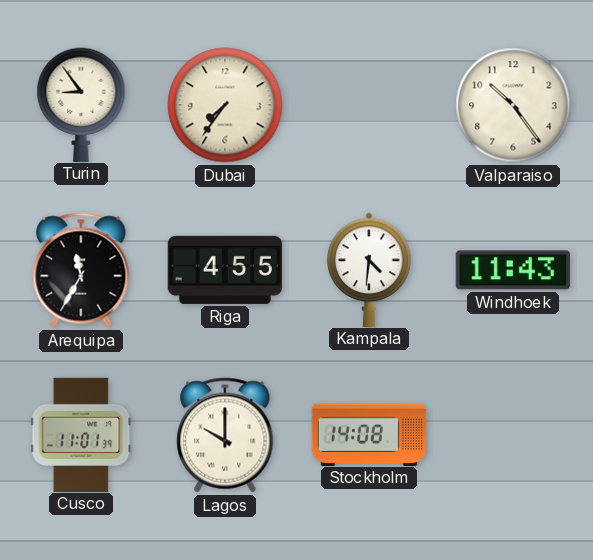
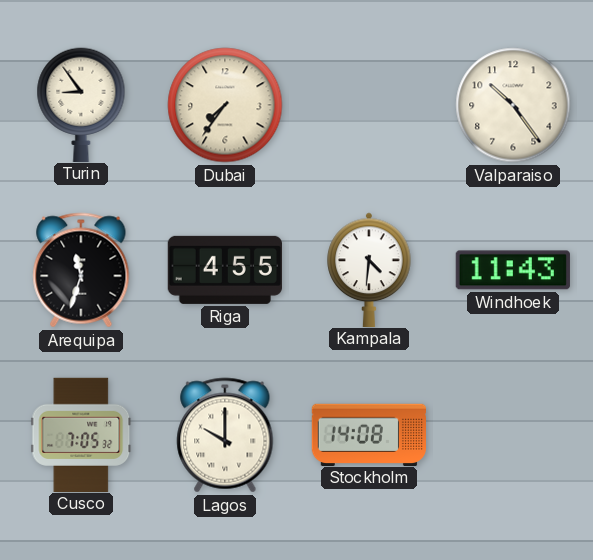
Arequipa: 11:35 -> 11:33 (81, 270)
Cusco: 11:01 -> 7:05 (81, 434)
